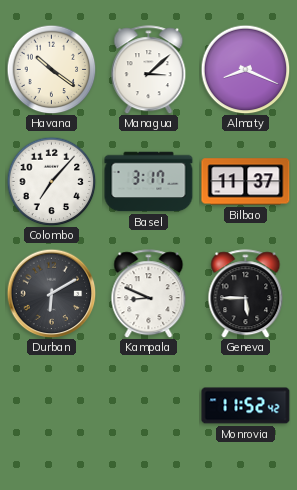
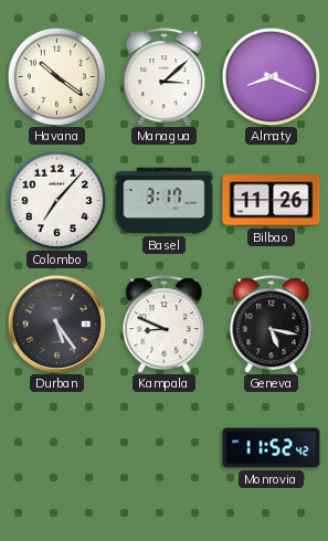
Bilbao: 11:37 -> 11:26 (272, 201)
Durban: 6:10 -> 5:24 (56, 323)
Geneva: 5:45 -> 5:17 (272, 325)
